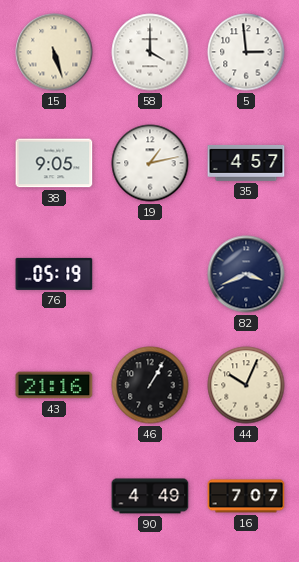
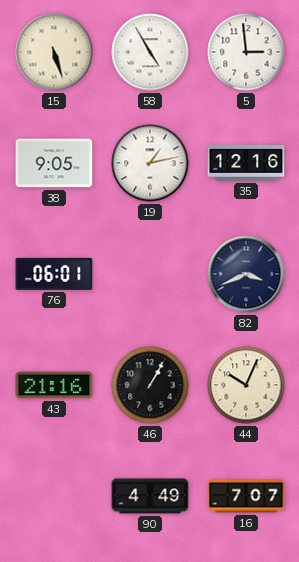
58: 4:00 -> 4:55 (150, 52)
35: 4:57 -> 12:16 (246, 163)
76: 05:19 -> 06:01 (54, 274)
